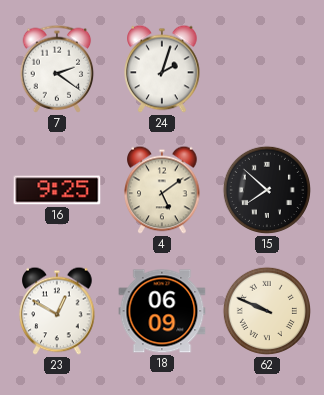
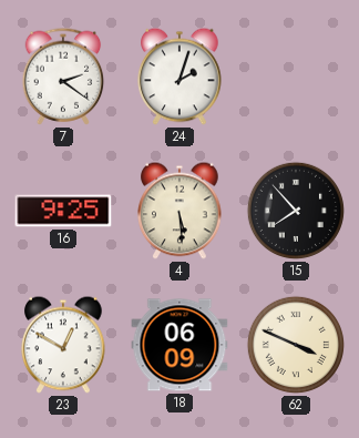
4: 5:09 -> 5:29 (179, 211)
15: 7:52 -> 7:53 (296, 211)
62: 9:49 -> 3:49 (296, 345)
